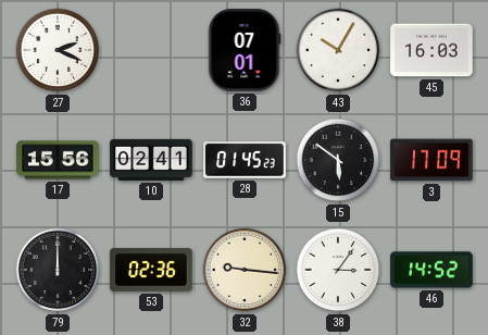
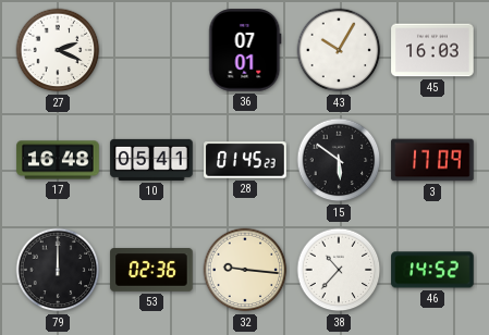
17: 15:56 -> 16:48 (58, 160)
10: 02:41 -> 05:41 (151, 160)
38: 3:06 -> 10:37 (339, 270)
